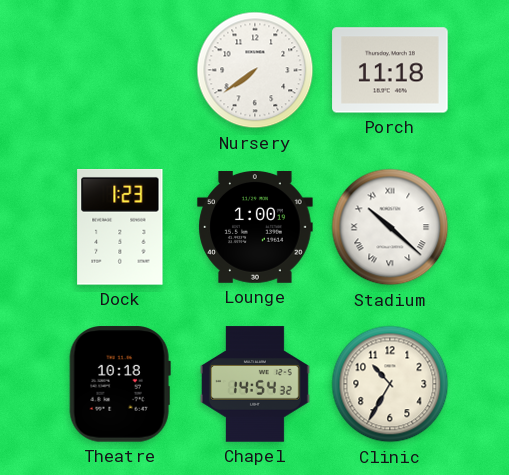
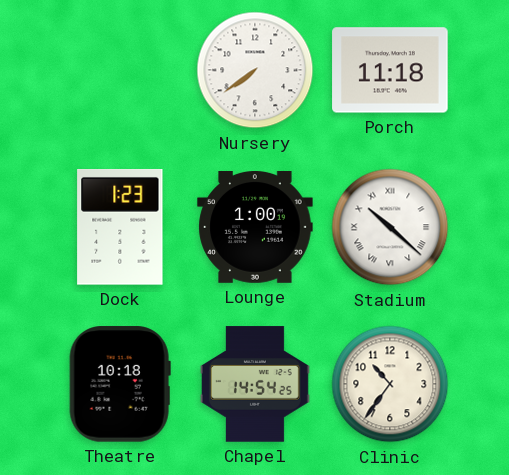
Chapel: 14:54:32 -> 14:54:25 (255, 384)
Clinic: 10:35 -> 10:36 (390, 384)
